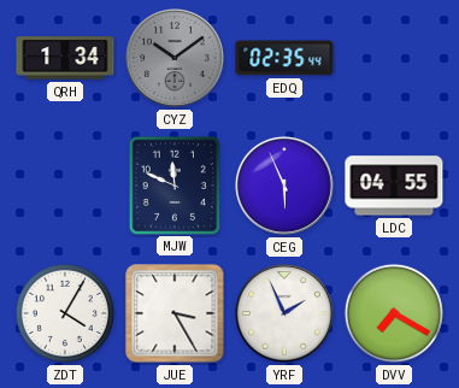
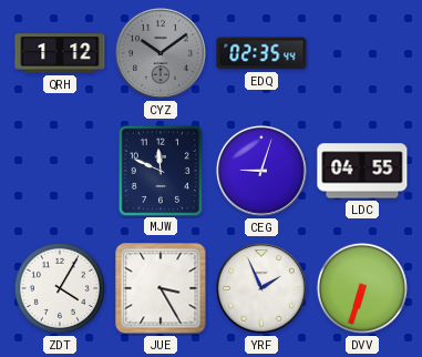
QRH: 1:34 -> 1:12 (60, 53)
CEG: 5:56 -> 9:03 (261, 171)
DVV: 7:20 -> 6:33 (362, 288)
